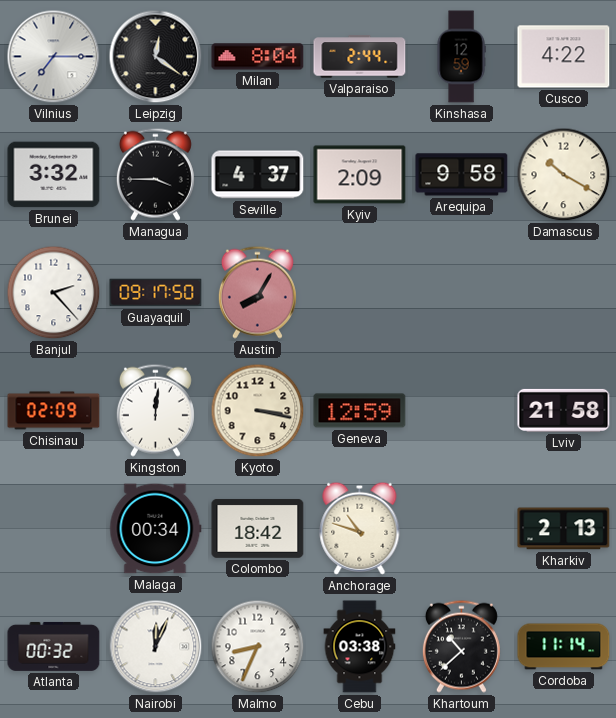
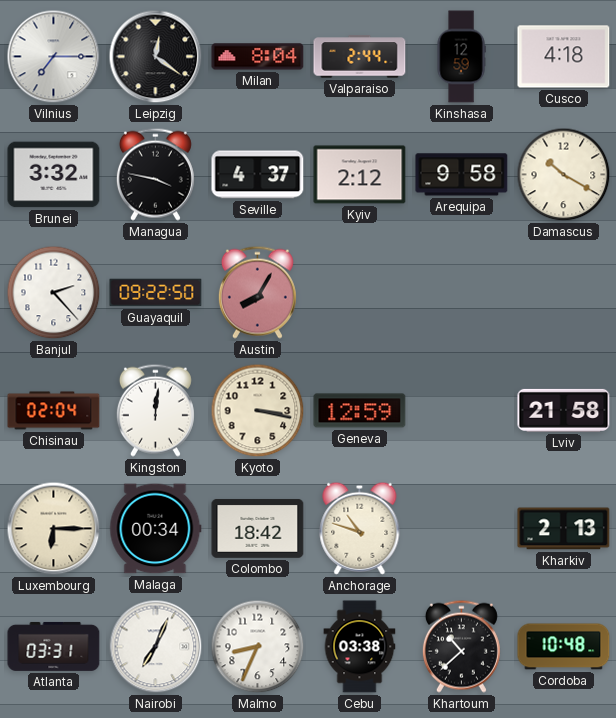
Cusco: 4:22 -> 4:18 (564, 57)
Managua: 3:45 -> 3:47 (155, 174)
Kyiv: 2:09 -> 2:12 (360, 175)
Guayaquil: 09:17 -> 09:22 (156, 293)
Chisinau: 02:09 -> 02:04 (54, 411)
Luxembourg: none -> 6:15 (54, 529)
Atlanta: 00:32 -> 03:31 (54, 646)
Nairobi: 12:04 -> 7:04 (156, 647)
Cordoba: 11:14 -> 10:48 (564, 647)
